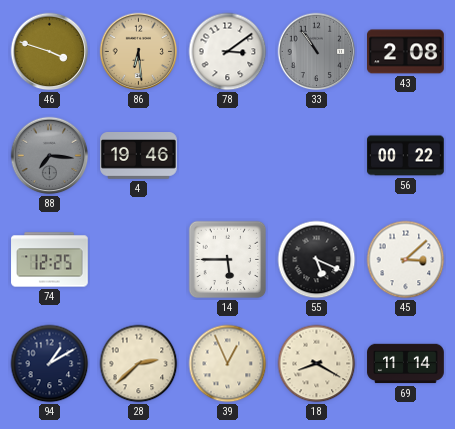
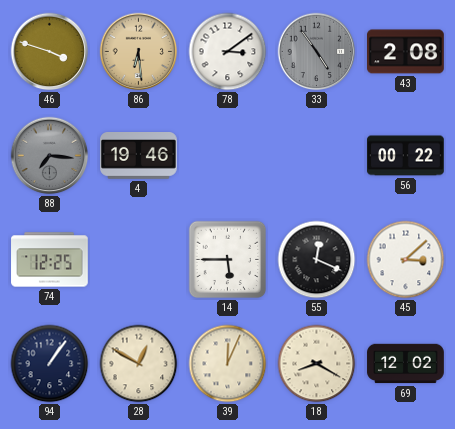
33: 10:54 -> 4:54 (317, 52)
55: 5:19 -> 12:19 (317, 260)
94: 1:10 -> 1:06 (50, 364)
28: 2:38 -> 12:50 (139, 364)
39: 12:56 -> 12:04 (228, 364)
69: 11:14 -> 12:02 (406, 364)
